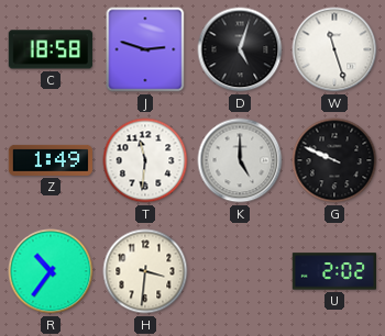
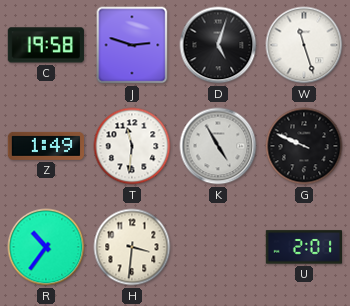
C: 18:58 -> 19:58 (46, 45)
K: 5:00 -> 4:55 (218, 146)
U: 2:02 -> 2:01 (303, 247)
